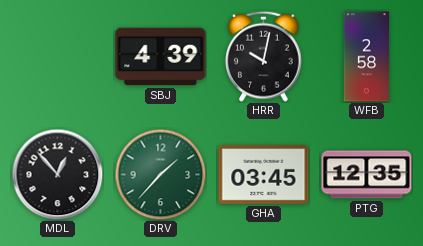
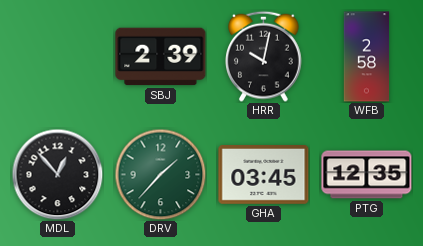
SBJ: 4:39 -> 2:39 (161, 57)
